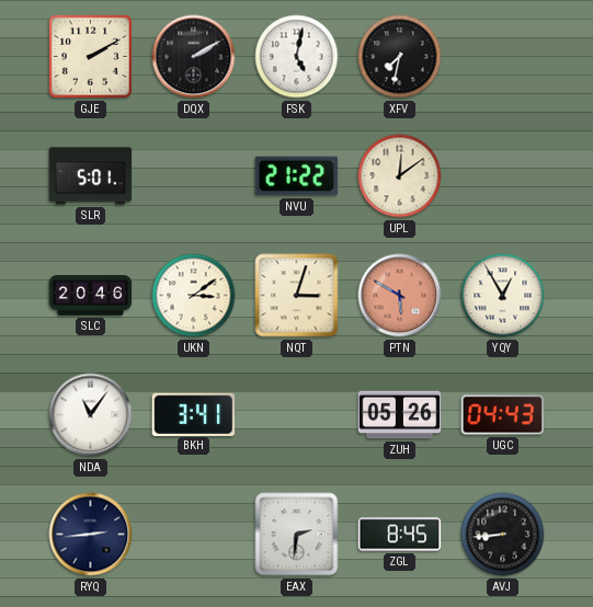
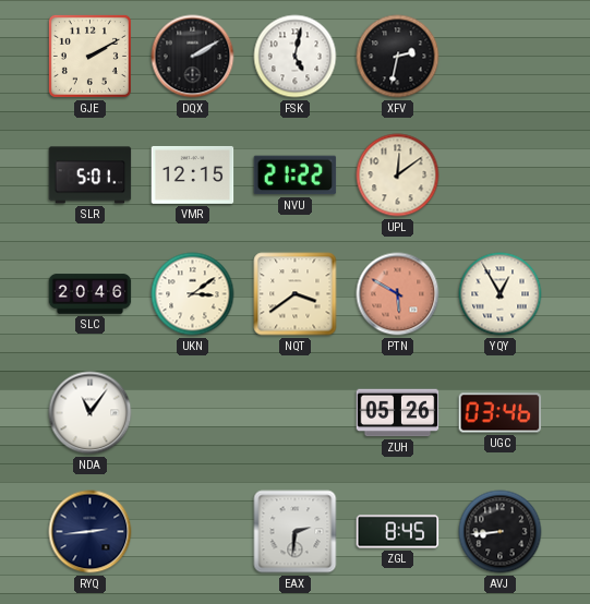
XFV: 7:32 -> 2:32 (398, 57)
VMR: none -> 12:15 (193, 174)
NQT: 3:03 -> 3:39 (296, 294)
BKH: 3:41 -> none (194, 414)
UGC: 04:43 -> 03:46 (501, 413)
